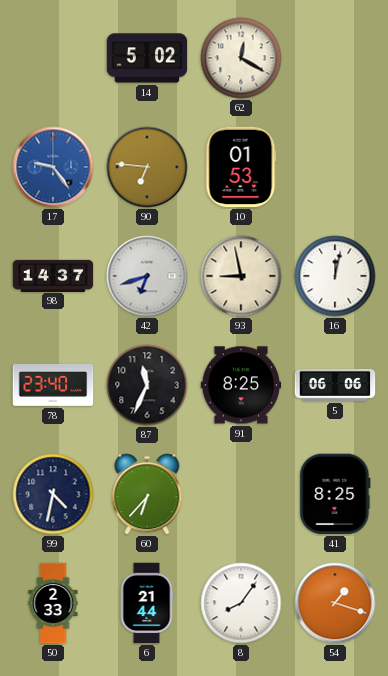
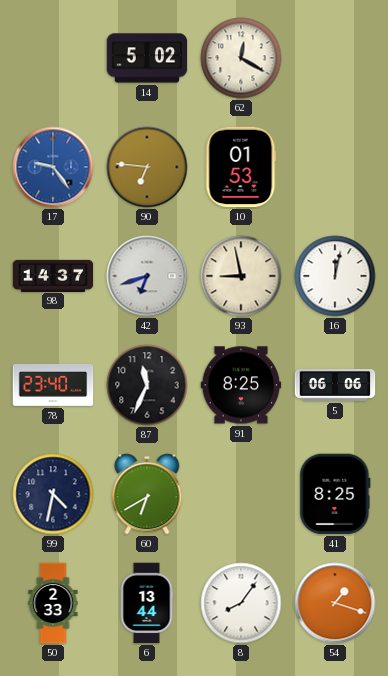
60: 6:37 -> 6:40 (147, 494)
6: 21:44 -> 13:44 (147, 603)
